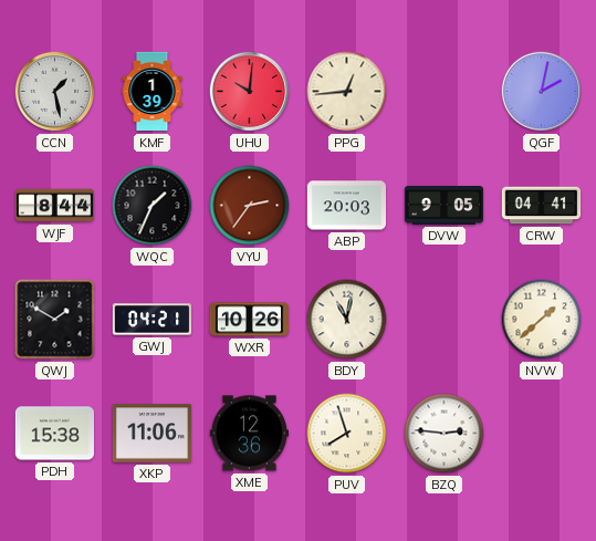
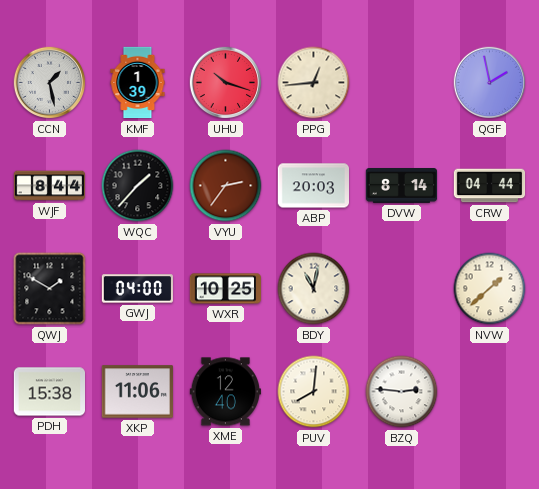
UHU: 10:01 -> 10:18 (226, 83)
QGF: 2:02 -> 1:58 (490, 83)
WQC: 1:34 -> 1:37 (138, 186)
DVW: 9:05 -> 8:14 (402, 186)
CRW: 04:41 -> 04:44 (490, 186)
GWJ: 04:21 -> 04:00 (137, 289)
WXR: 10:26 -> 10:25 (225, 289)
XME: 12:36 -> 12:40 (225, 392)
PUV: 7:57 -> 8:01 (314, 392)
